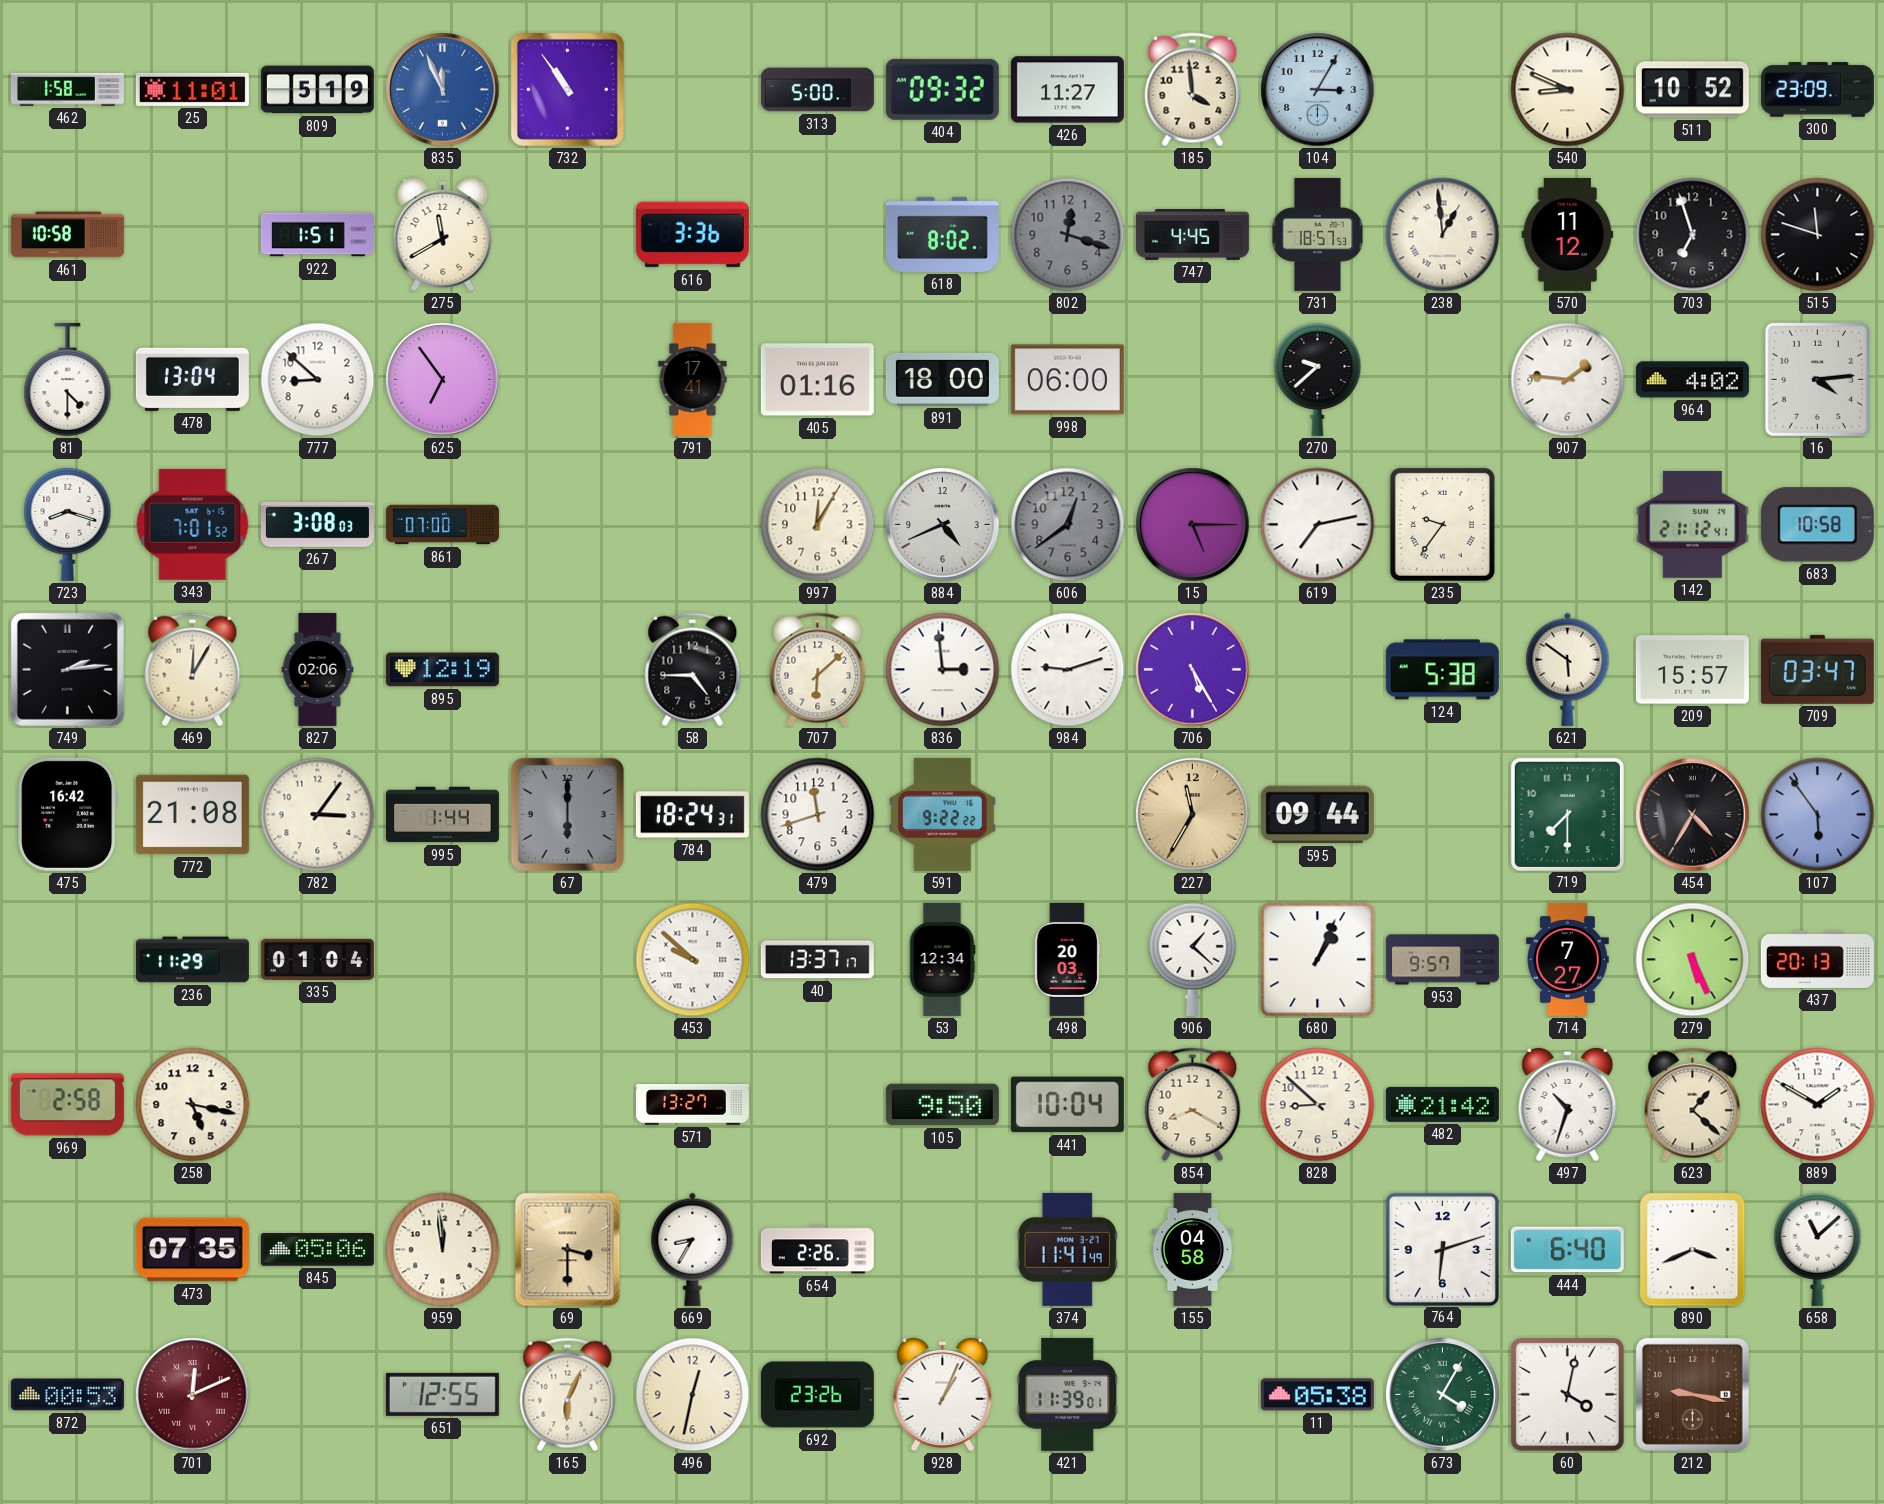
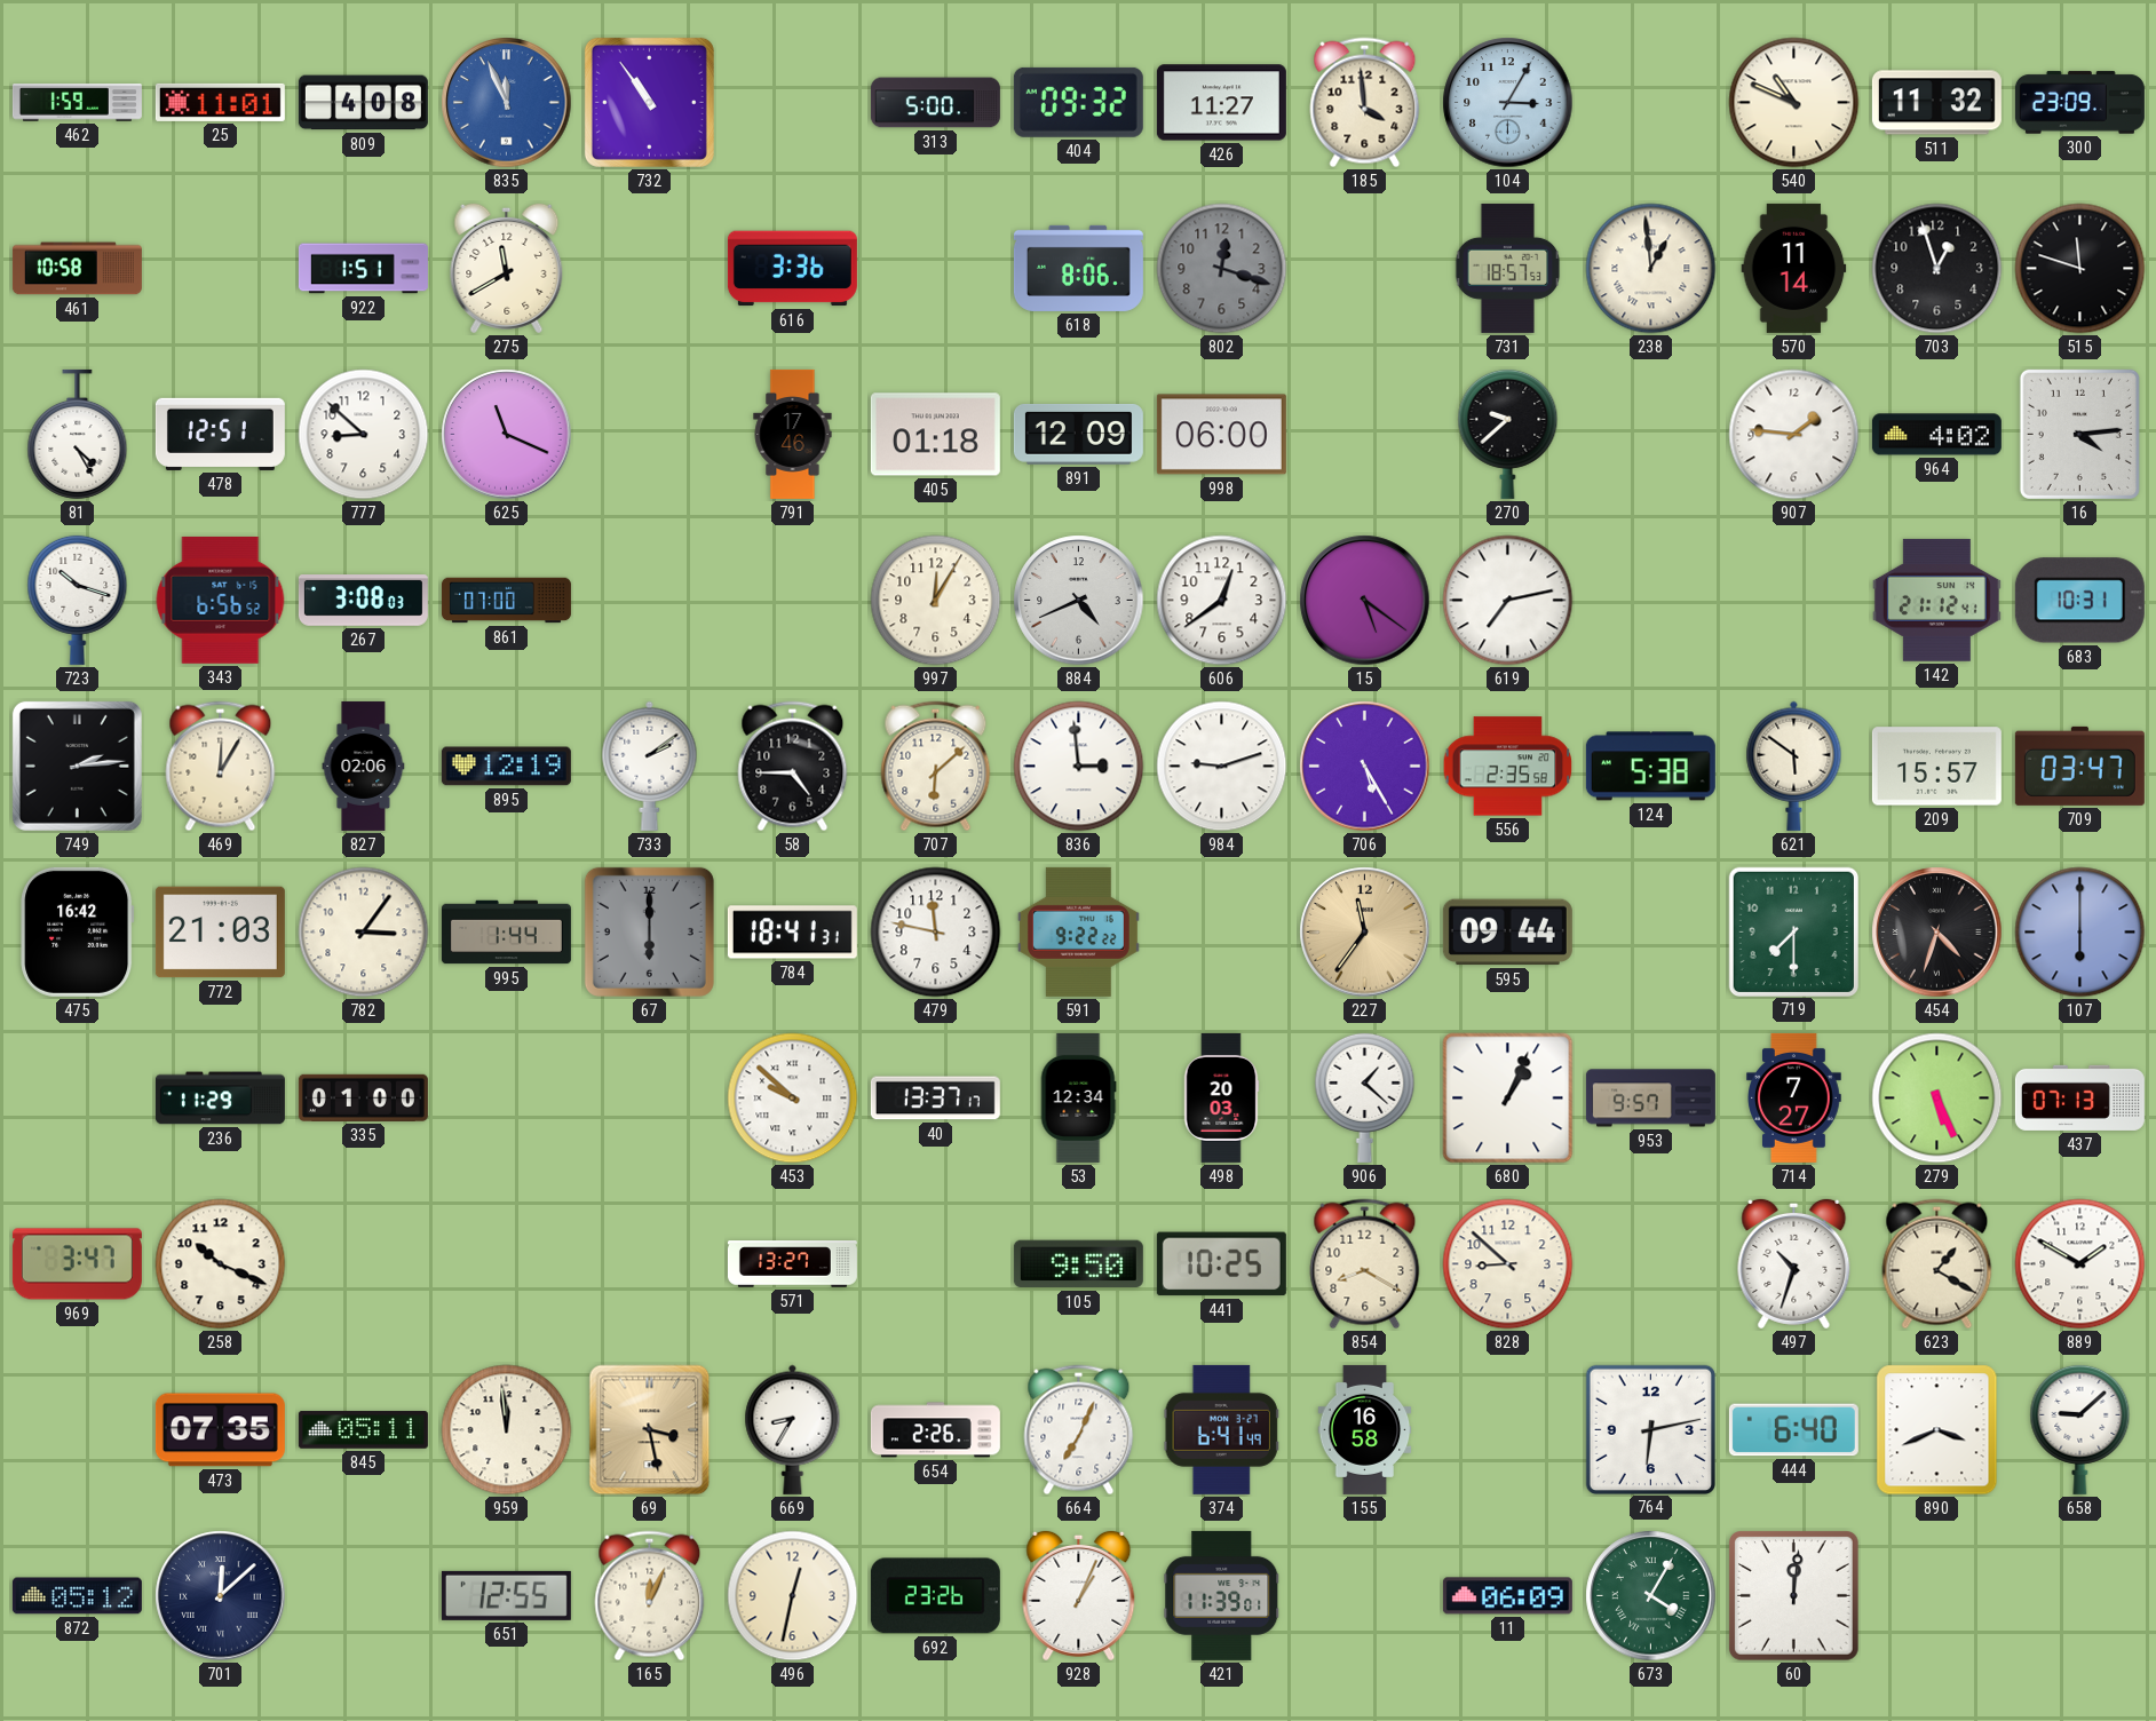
462: 1:58 -> 1:59 (77, 103)
809: 5:19 -> 4:08 (363, 103)
540: 8:49 -> 10:49 (1794, 103)
511: 10:52 -> 11:32 (1936, 103)
618: 8:02 -> 8:06 (1078, 268)
747: 4:45 -> none (1192, 235)
570: 11:12 -> 11:14 (1794, 268)
703: 6:57 -> 12:57 (1937, 269)
81: 4:30 -> 4:25 (78, 434)
478: 13:04 -> 12:51 (220, 434)
625: 6:54 -> 11:19 (507, 435)
791: 17:41 -> 17:46 (793, 434)
405: 01:16 -> 01:18 (935, 435)
891: 18:00 -> 12:09 (1078, 434)
723: 8:18 -> 10:18 (78, 600)
343: 7:01 -> 6:56 (221, 600)
606 dial: grey -> white (1222, 601)
15: 5:15 -> 5:21 (1365, 601)
235: 9:36 -> none (1442, 524)
683: 10:58 -> 10:31 (2079, 601)
733: none -> 2:09 (650, 766)
556: none -> 2:35 (1508, 767)
772: 21:08 -> 21:03 (220, 933)
784: 18:24 -> 18:41 (792, 933)
479: 11:42 -> 11:47 (936, 933)
227: 11:35 -> 11:36 (1365, 933)
454: 4:35 -> 4:33 (1937, 933)
107: 5:54 -> 6:00 (2080, 933)
335: 01:04 -> 01:00 (363, 1097)
437: 20:13 -> 07:13 (2079, 1097)
969: 2:58 -> 3:47 (77, 1264)
258: 5:17 -> 10:19 (221, 1264)
441: 10:04 -> 10:25 (1221, 1264)
482: 21:42 -> none (1442, 1104)
623: 1:22 -> 1:20 (1937, 1264)
845: 05:06 -> 05:11 (363, 1430)
69: 3:30 -> 3:28 (650, 1430)
664: none -> 7:04 (1079, 1430)
374: 11:41 -> 6:41 (1221, 1429)
155: 04:58 -> 16:58 (1365, 1429)
764: 6:12 -> 6:13 (1650, 1429)
658: 11:08 -> 9:08 (2080, 1429)
872: 00:53 -> 05:12 (77, 1596)
701: 12:11 -> 12:08 (221, 1596)
701 dial: burgundy -> navy (221, 1596)
165: 6:04 -> 12:04 (650, 1596)
11: 05:38 -> 06:09 (1507, 1596)
60: 4:02 -> 12:01 (1794, 1596)
212: 9:17 -> none (1692, 1394)
